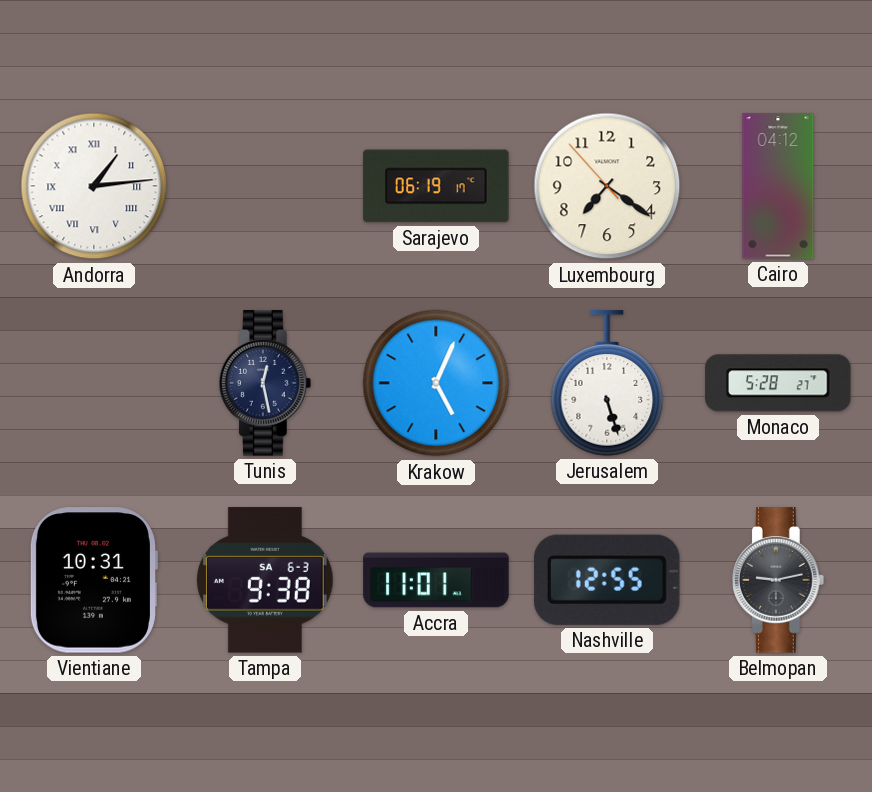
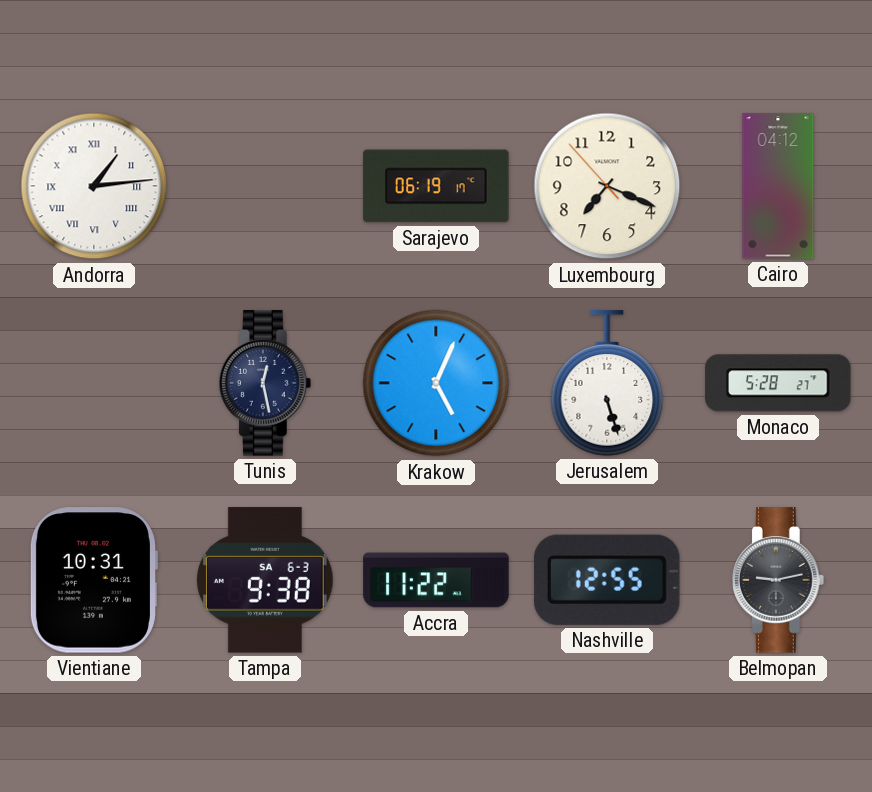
Luxembourg: 7:20 -> 7:18 (607, 186)
Accra: 11:01 -> 11:22 (436, 580)
